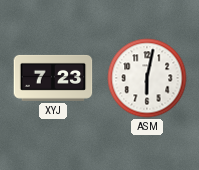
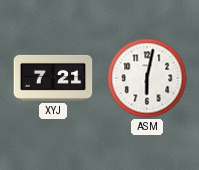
XYJ: 7:23 -> 7:21 (53, 78)
